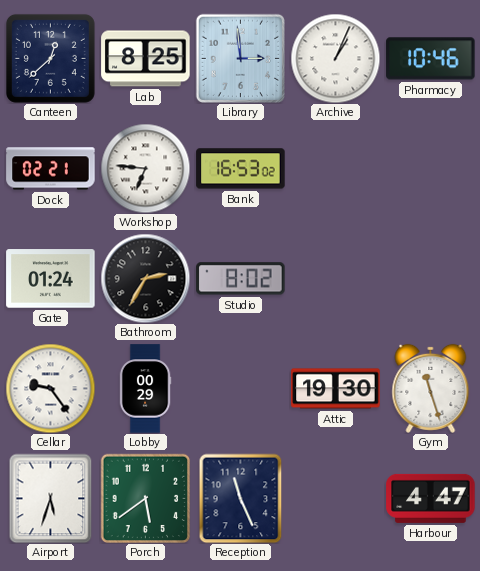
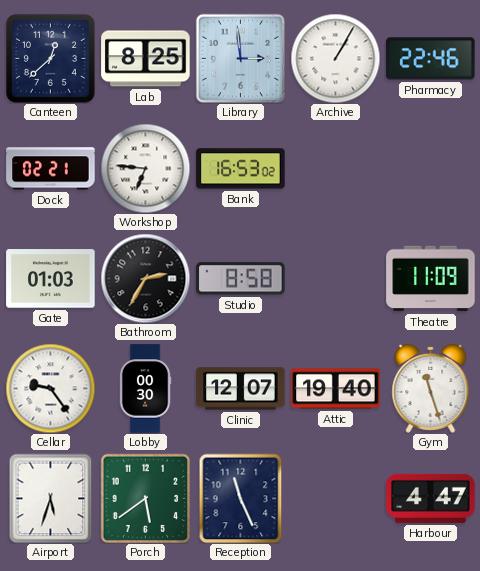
Archive: 1:04 -> 1:05 (335, 58)
Pharmacy: 10:46 -> 22:46 (431, 59)
Gate: 01:24 -> 01:03 (51, 279)
Studio: 8:02 -> 8:58 (241, 279)
Theatre: none -> 11:09 (431, 279)
Lobby: 00:29 -> 00:30 (145, 389)
Clinic: none -> 12:07 (241, 389)
Attic: 19:30 -> 19:40 (336, 389)
